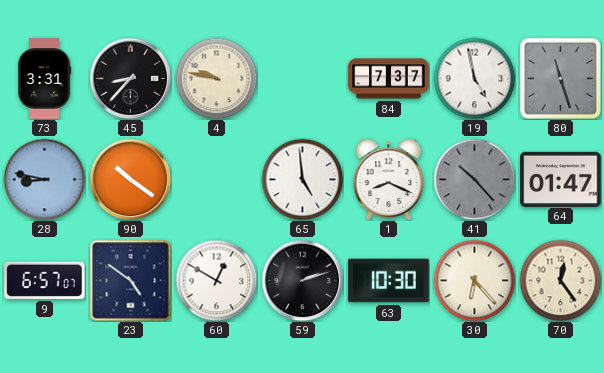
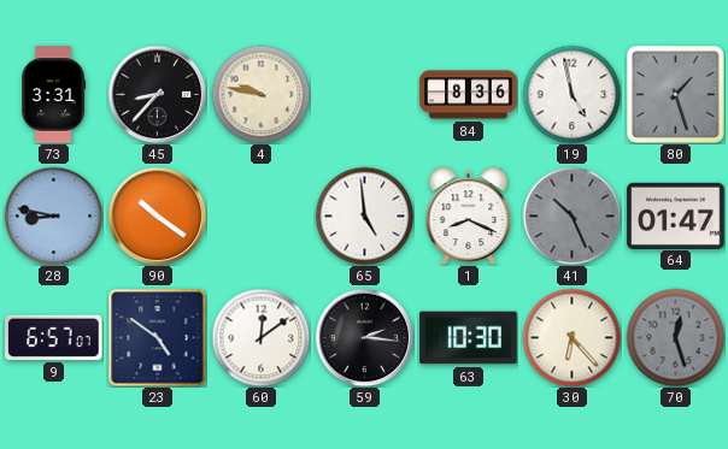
84: 7:37 -> 8:36 (469, 95)
80: 11:27 -> 1:27 (675, 94)
41: 10:23 -> 10:26 (571, 215)
60: 12:50 -> 12:09 (260, 337)
59: 2:12 -> 2:16 (364, 337)
70: 12:24 -> 12:27 (675, 337)
70 dial: cream -> grey (675, 337)
